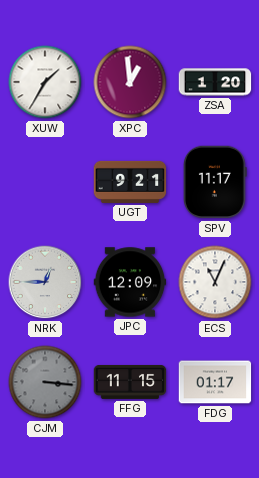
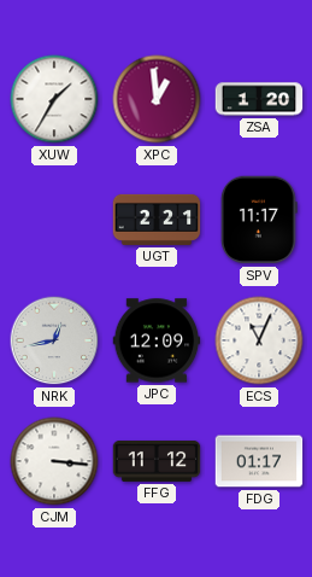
UGT: 9:21 -> 2:21 (157, 220)
NRK: 12:45 -> 12:43 (54, 340)
CJM dial: grey -> white (54, 461)
FFG: 11:15 -> 11:12 (157, 461)
